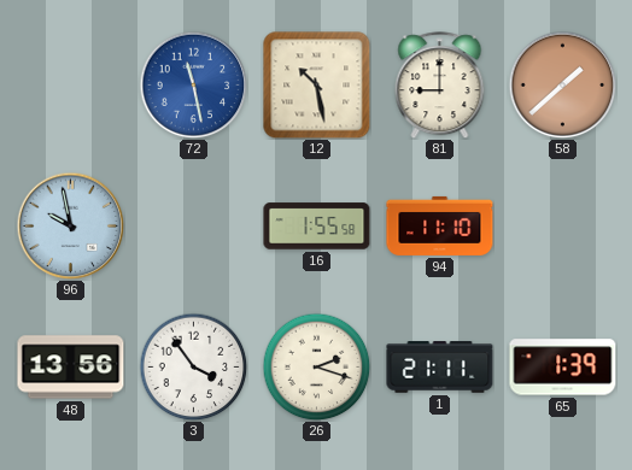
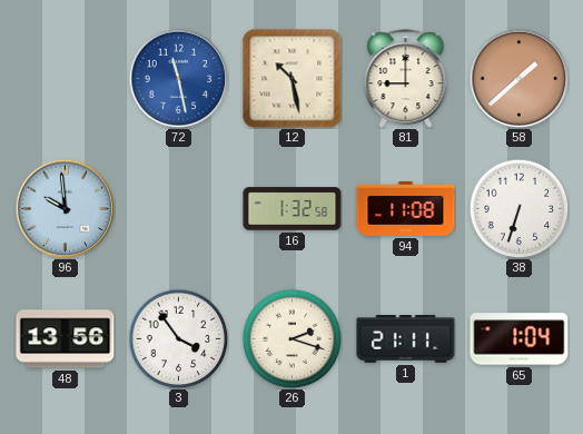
96: 9:58 -> 9:59 (65, 208)
16: 1:55 -> 1:32 (293, 209)
94: 11:10 -> 11:08 (406, 208)
38: none -> 6:33 (518, 208)
65: 1:39 -> 1:04 (520, 339)
